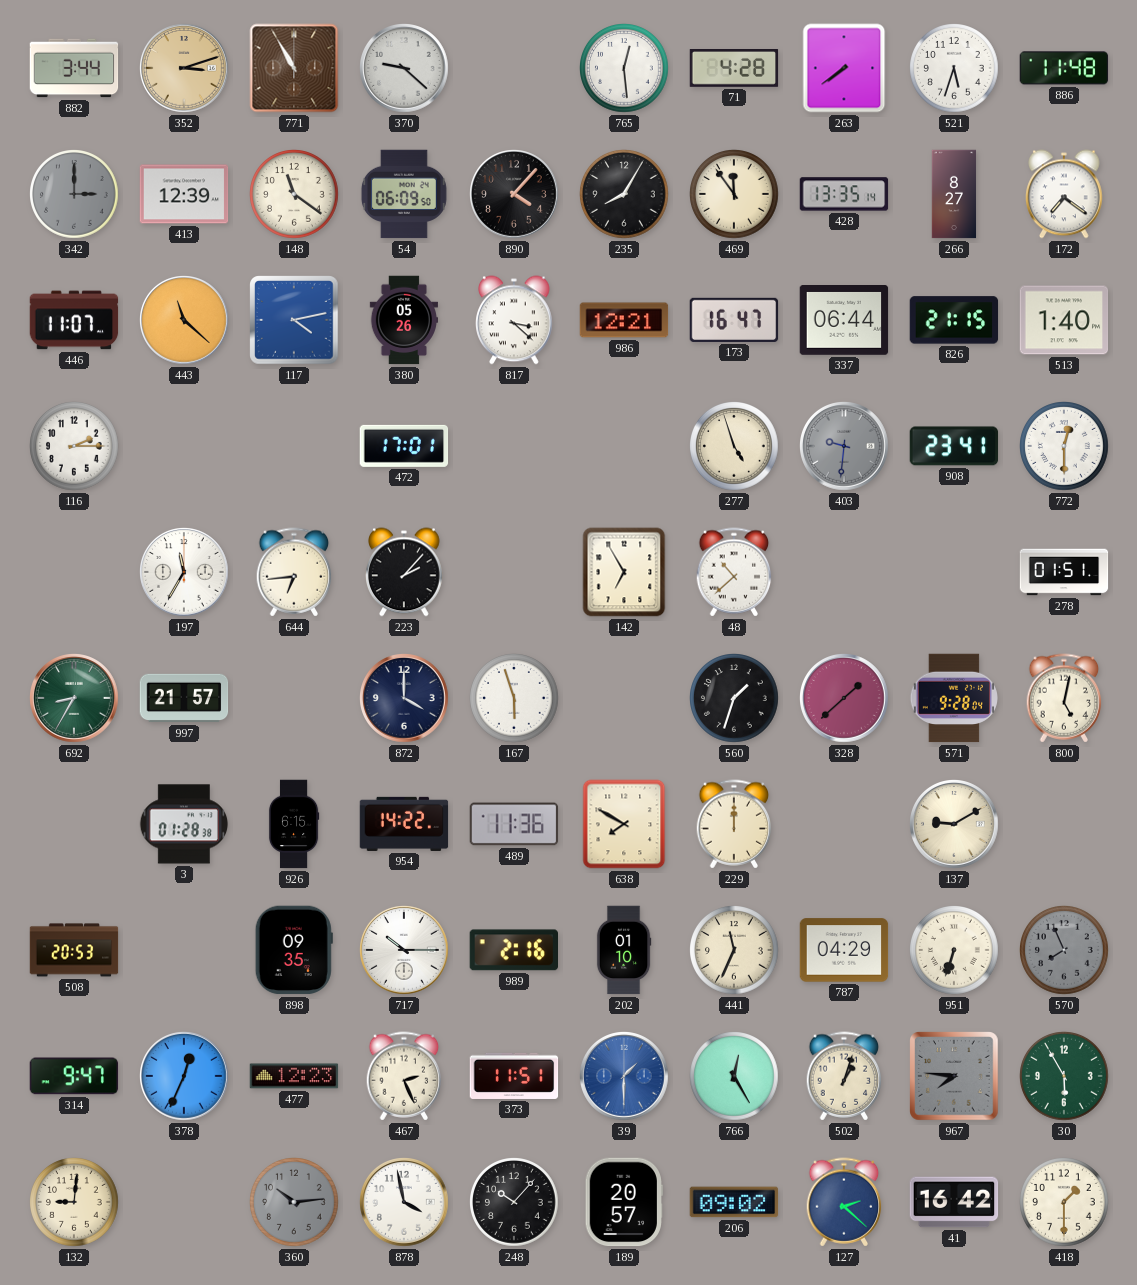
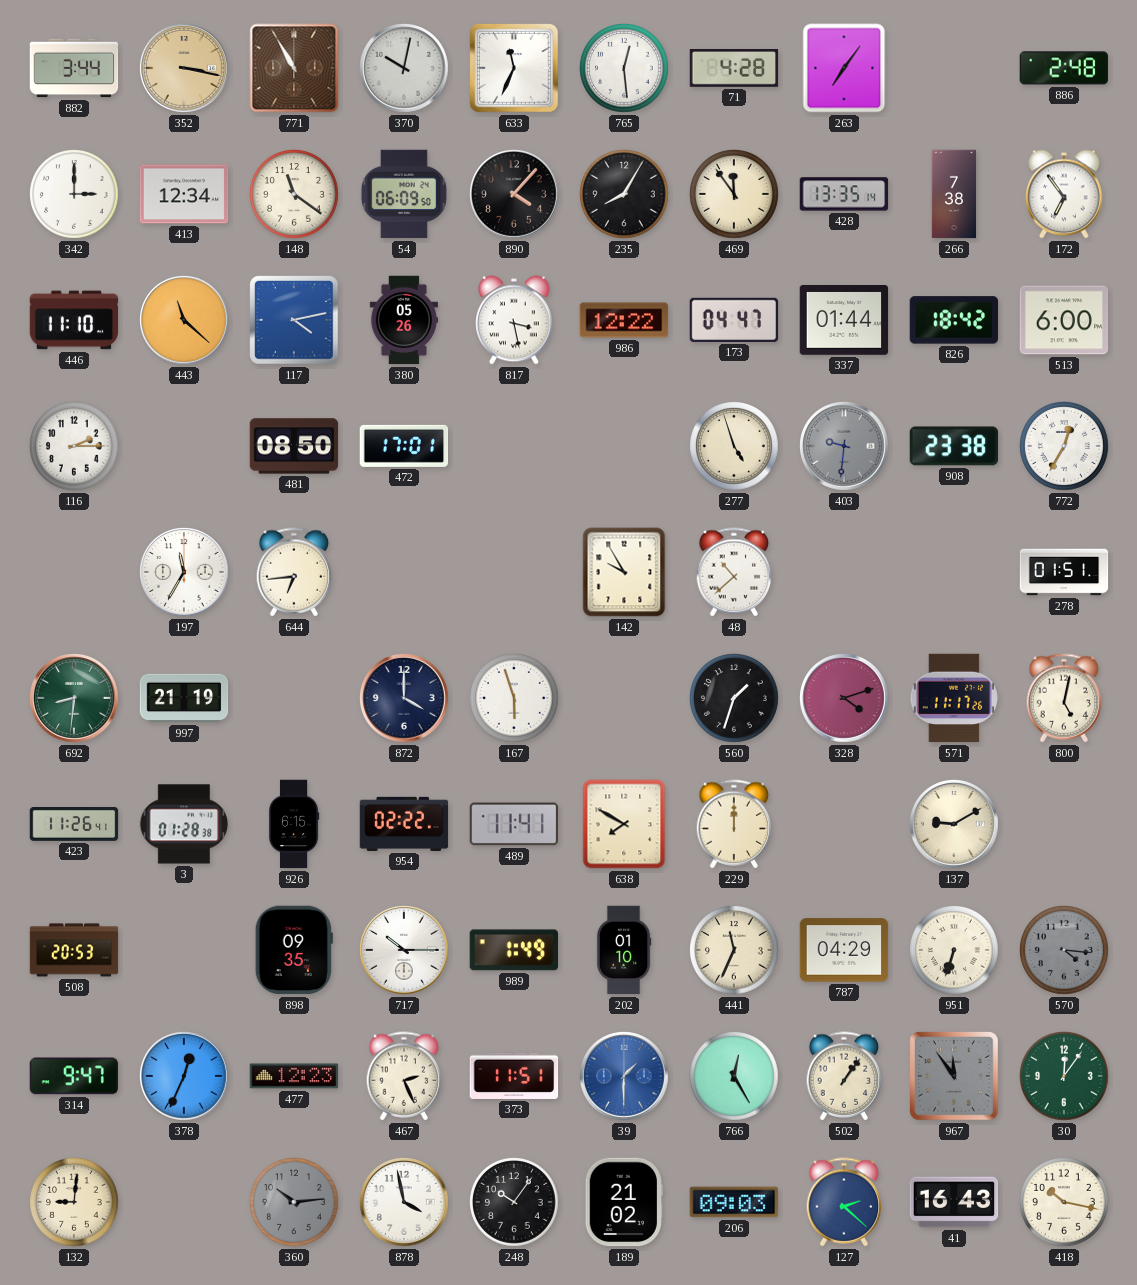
352: 3:12 -> 3:17 (185, 69)
370: 9:22 -> 10:02 (405, 69)
633: none -> 11:34 (514, 68)
263: 7:39 -> 7:06 (844, 68)
521: 5:33 -> none (955, 69)
886: 11:48 -> 2:48 (1064, 68)
342 dial: grey -> white (75, 195)
413: 12:39 -> 12:34 (184, 194)
266: 8:27 -> 7:38 (954, 194)
172: 7:21 -> 6:54 (1065, 194)
446: 11:07 -> 11:10 (74, 320)
817: 3:22 -> 3:28 (515, 320)
986: 12:21 -> 12:22 (624, 320)
173: 16:47 -> 04:47 (734, 320)
337: 06:44 -> 01:44 (844, 321)
826: 21:15 -> 18:42 (954, 320)
513: 1:40 -> 6:00 (1064, 320)
481: none -> 08:50 (294, 446)
908: 23:41 -> 23:38 (954, 446)
772: 12:30 -> 12:35 (1065, 447)
223: 2:07 -> none (405, 572)
142: 6:55 -> 9:55 (624, 572)
692: 8:35 -> 8:31 (75, 699)
997: 21:57 -> 21:19 (184, 698)
328: 1:38 -> 4:12 (845, 699)
571: 9:28 -> 11:17 (954, 698)
423: none -> 11:26 (74, 825)
954: 14:22 -> 02:22 (404, 824)
489: 11:36 -> 11:41 (514, 824)
989: 2:16 -> 1:49 (513, 950)
570: 7:56 -> 4:16 (1065, 951)
502: 1:03 -> 1:06 (844, 1076)
967: 7:46 -> 11:54 (954, 1076)
30: 5:55 -> 12:06 (1065, 1077)
248: 10:07 -> 10:06 (515, 1203)
189: 20:57 -> 21:02 (624, 1202)
206: 09:02 -> 09:03 (734, 1202)
41: 16:42 -> 16:43 (954, 1202)
418: 1:30 -> 10:17 (1065, 1203)
